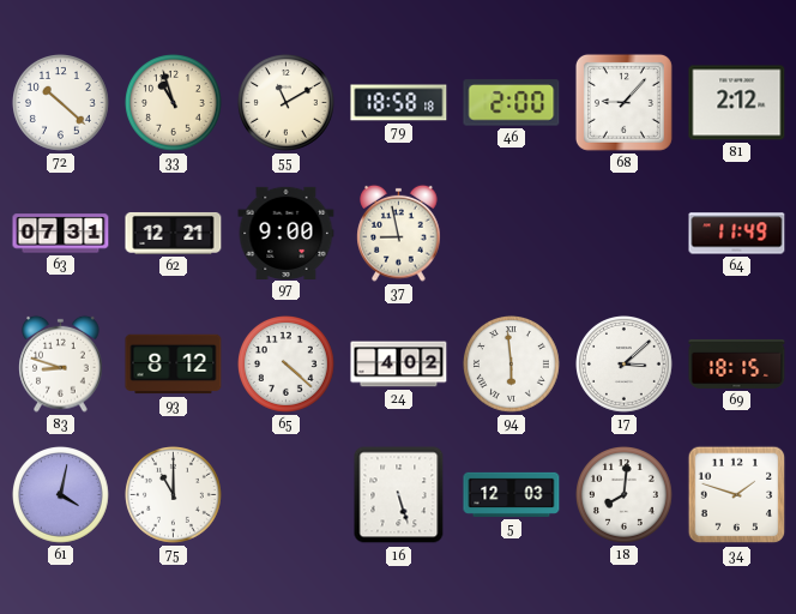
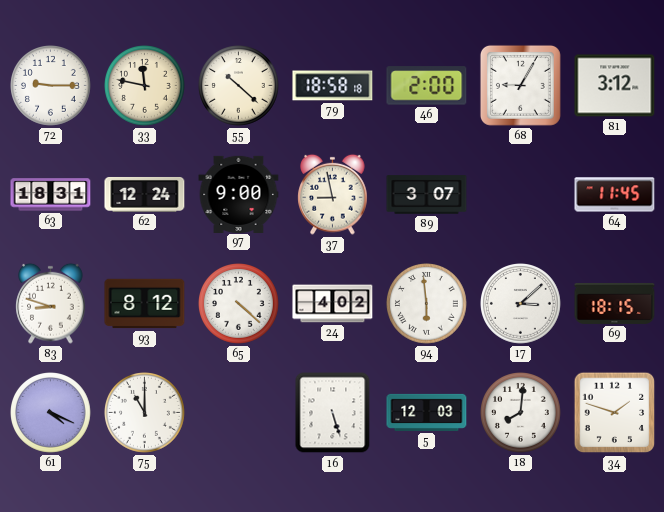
72: 10:22 -> 9:15 (51, 86)
33: 10:57 -> 11:47 (145, 86)
55: 11:10 -> 10:22 (239, 86)
68: 9:07 -> 9:05 (520, 85)
81: 2:12 -> 3:12 (615, 86)
63: 07:31 -> 18:31 (51, 195)
62: 12:21 -> 12:24 (145, 194)
89: none -> 3:07 (427, 195)
64: 11:49 -> 11:45 (615, 195)
61: 4:02 -> 4:19 (51, 413)
